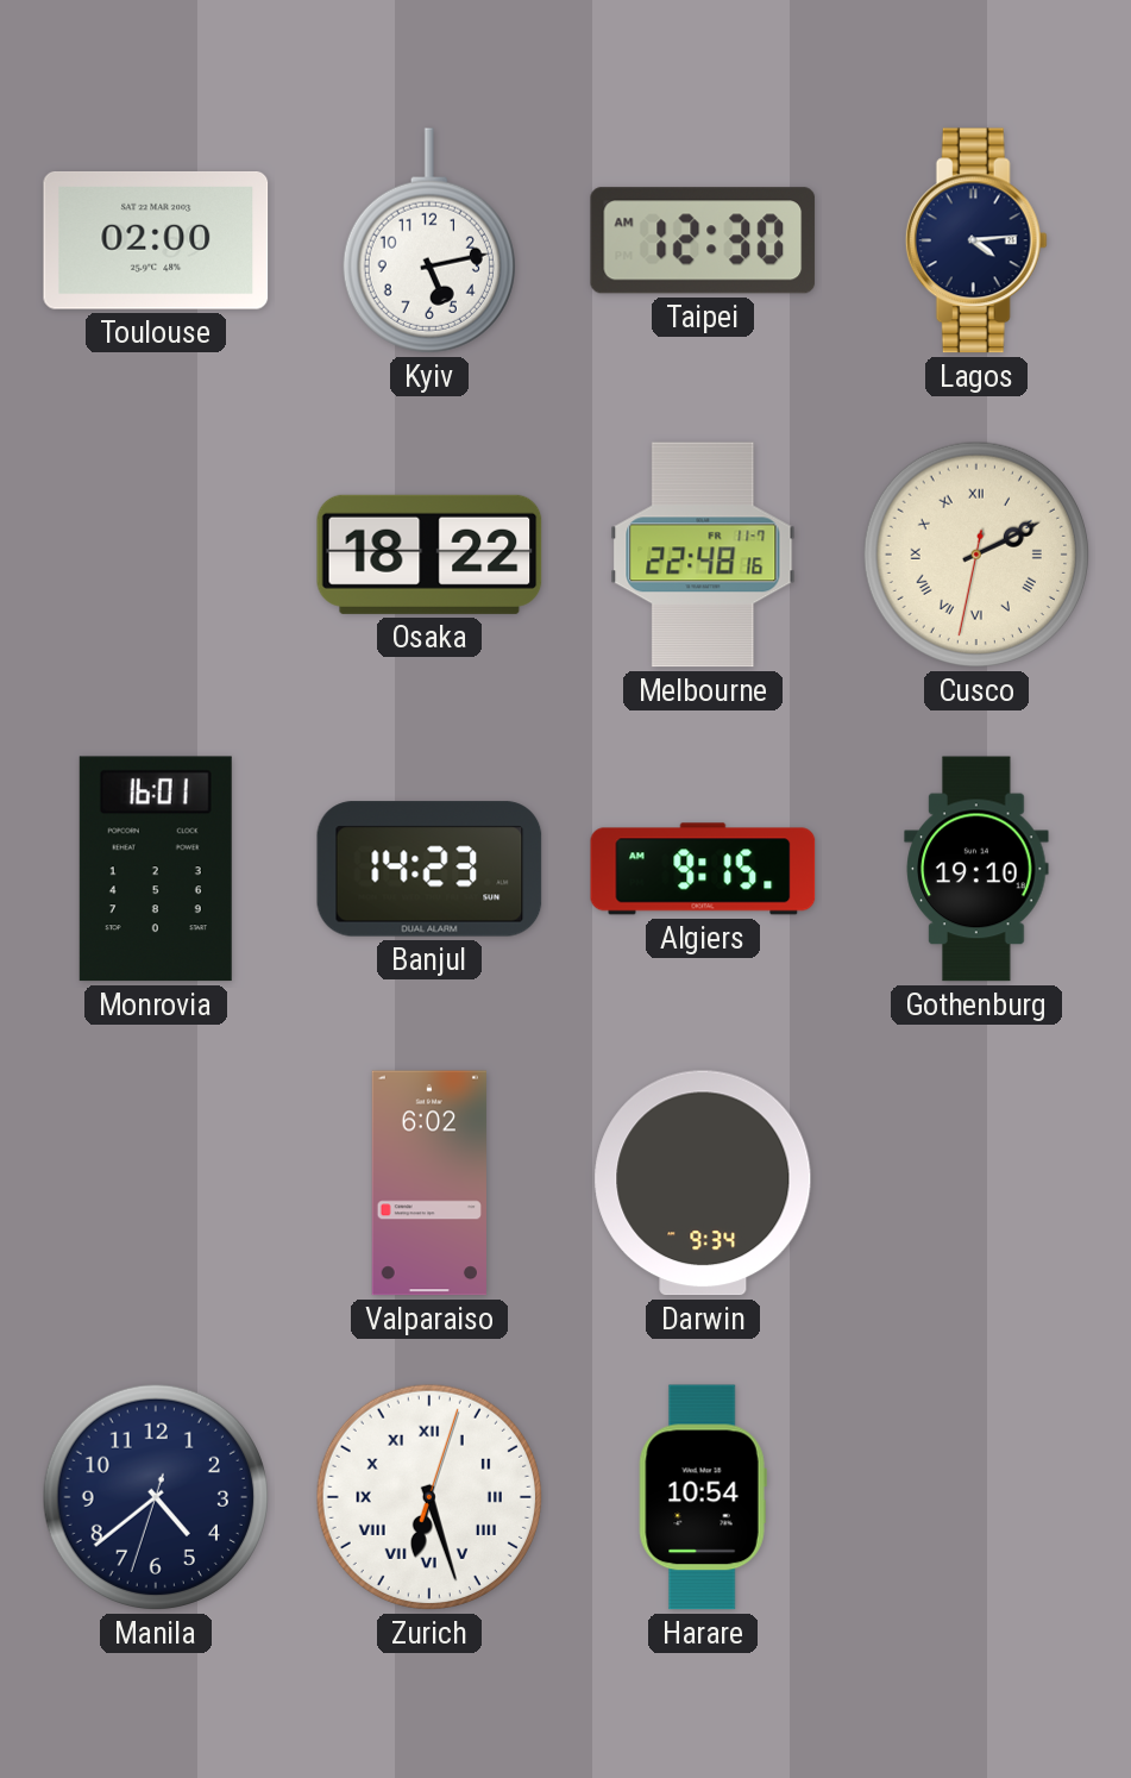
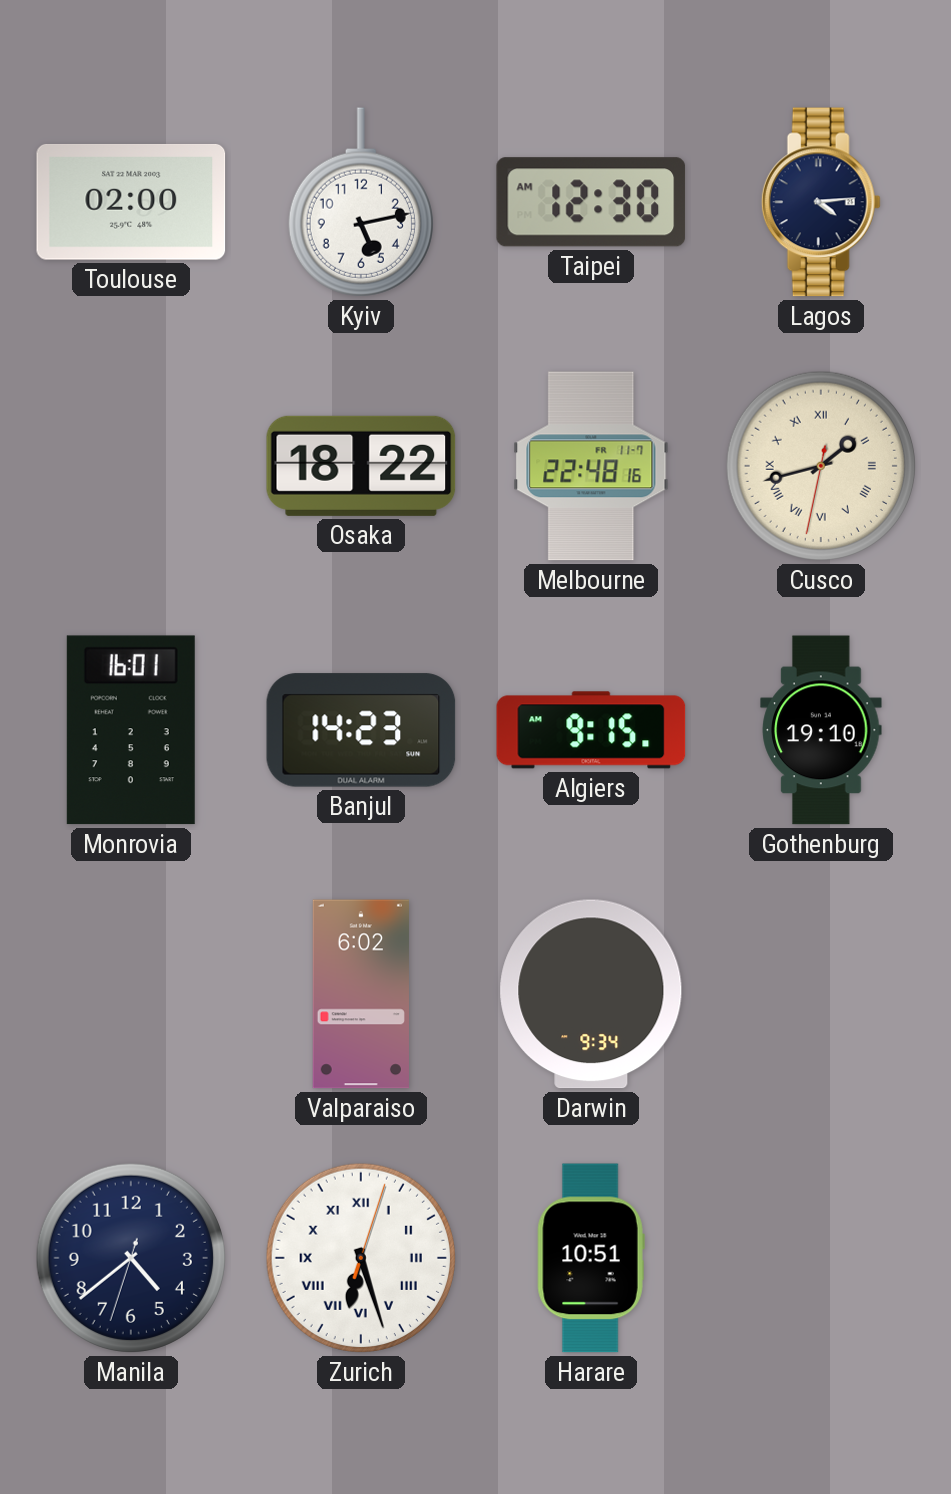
Cusco: 2:10 -> 1:42 (821, 466)
Harare: 10:54 -> 10:51 (591, 1258)
